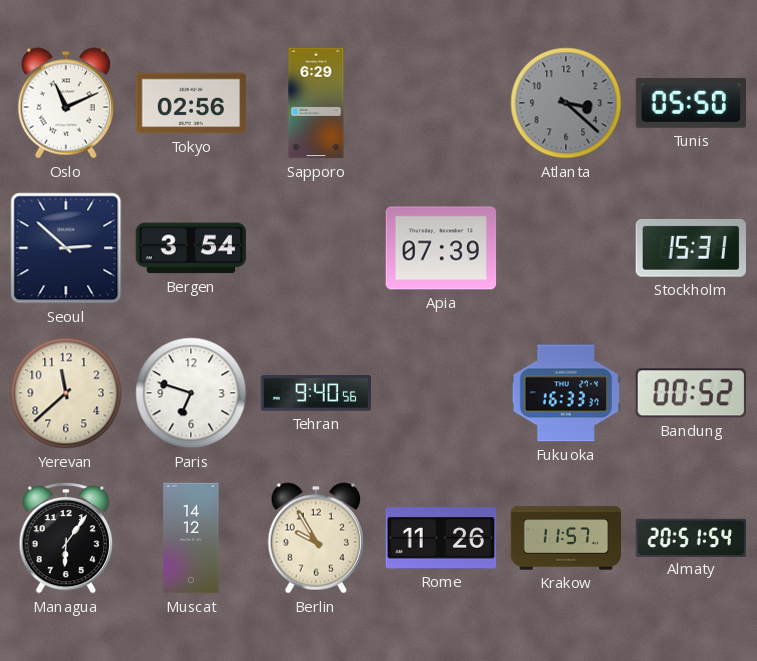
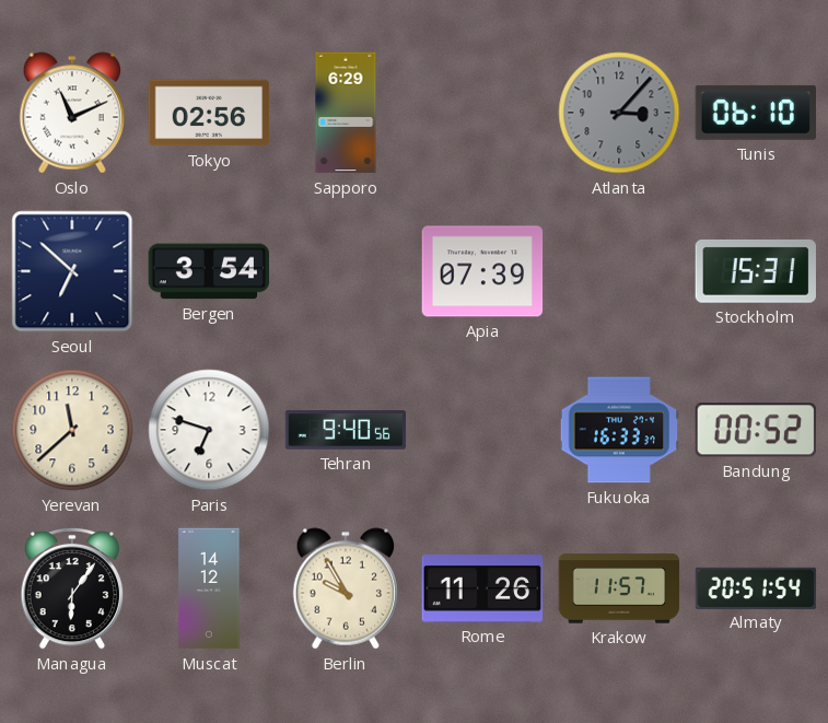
Atlanta: 3:22 -> 3:07 (619, 113)
Tunis: 05:50 -> 06:10 (755, 113)
Seoul: 2:52 -> 6:52 (72, 271)
